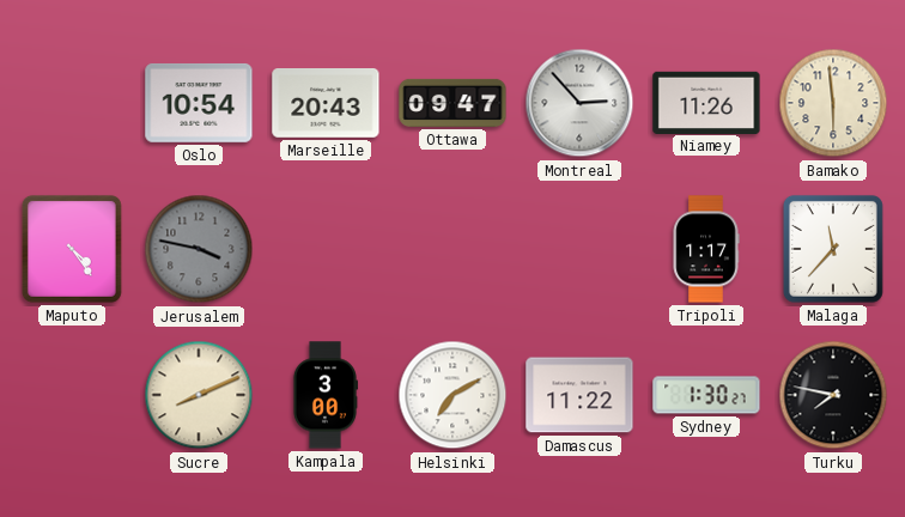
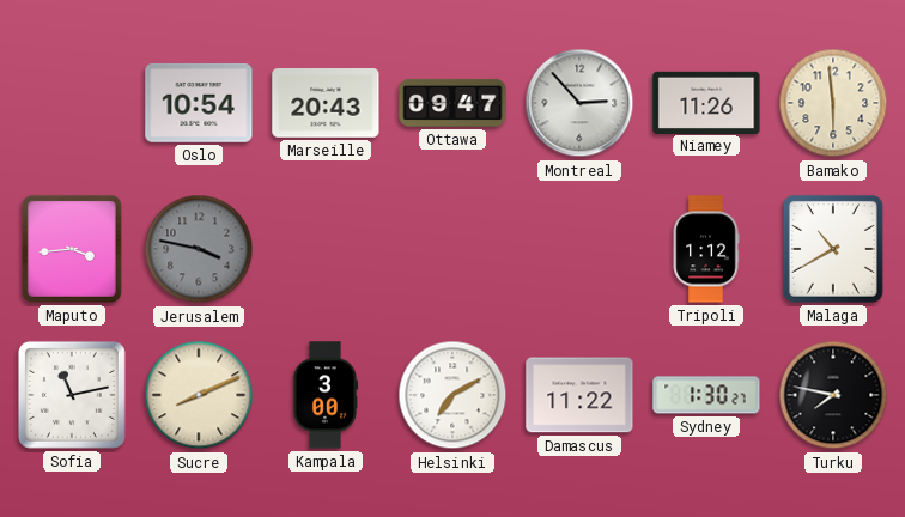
Maputo: 4:24 -> 3:44 (72, 249)
Tripoli: 1:17 -> 1:12 (706, 249)
Malaga: 11:37 -> 10:40 (833, 249)
Sofia: none -> 11:13 (72, 395)
